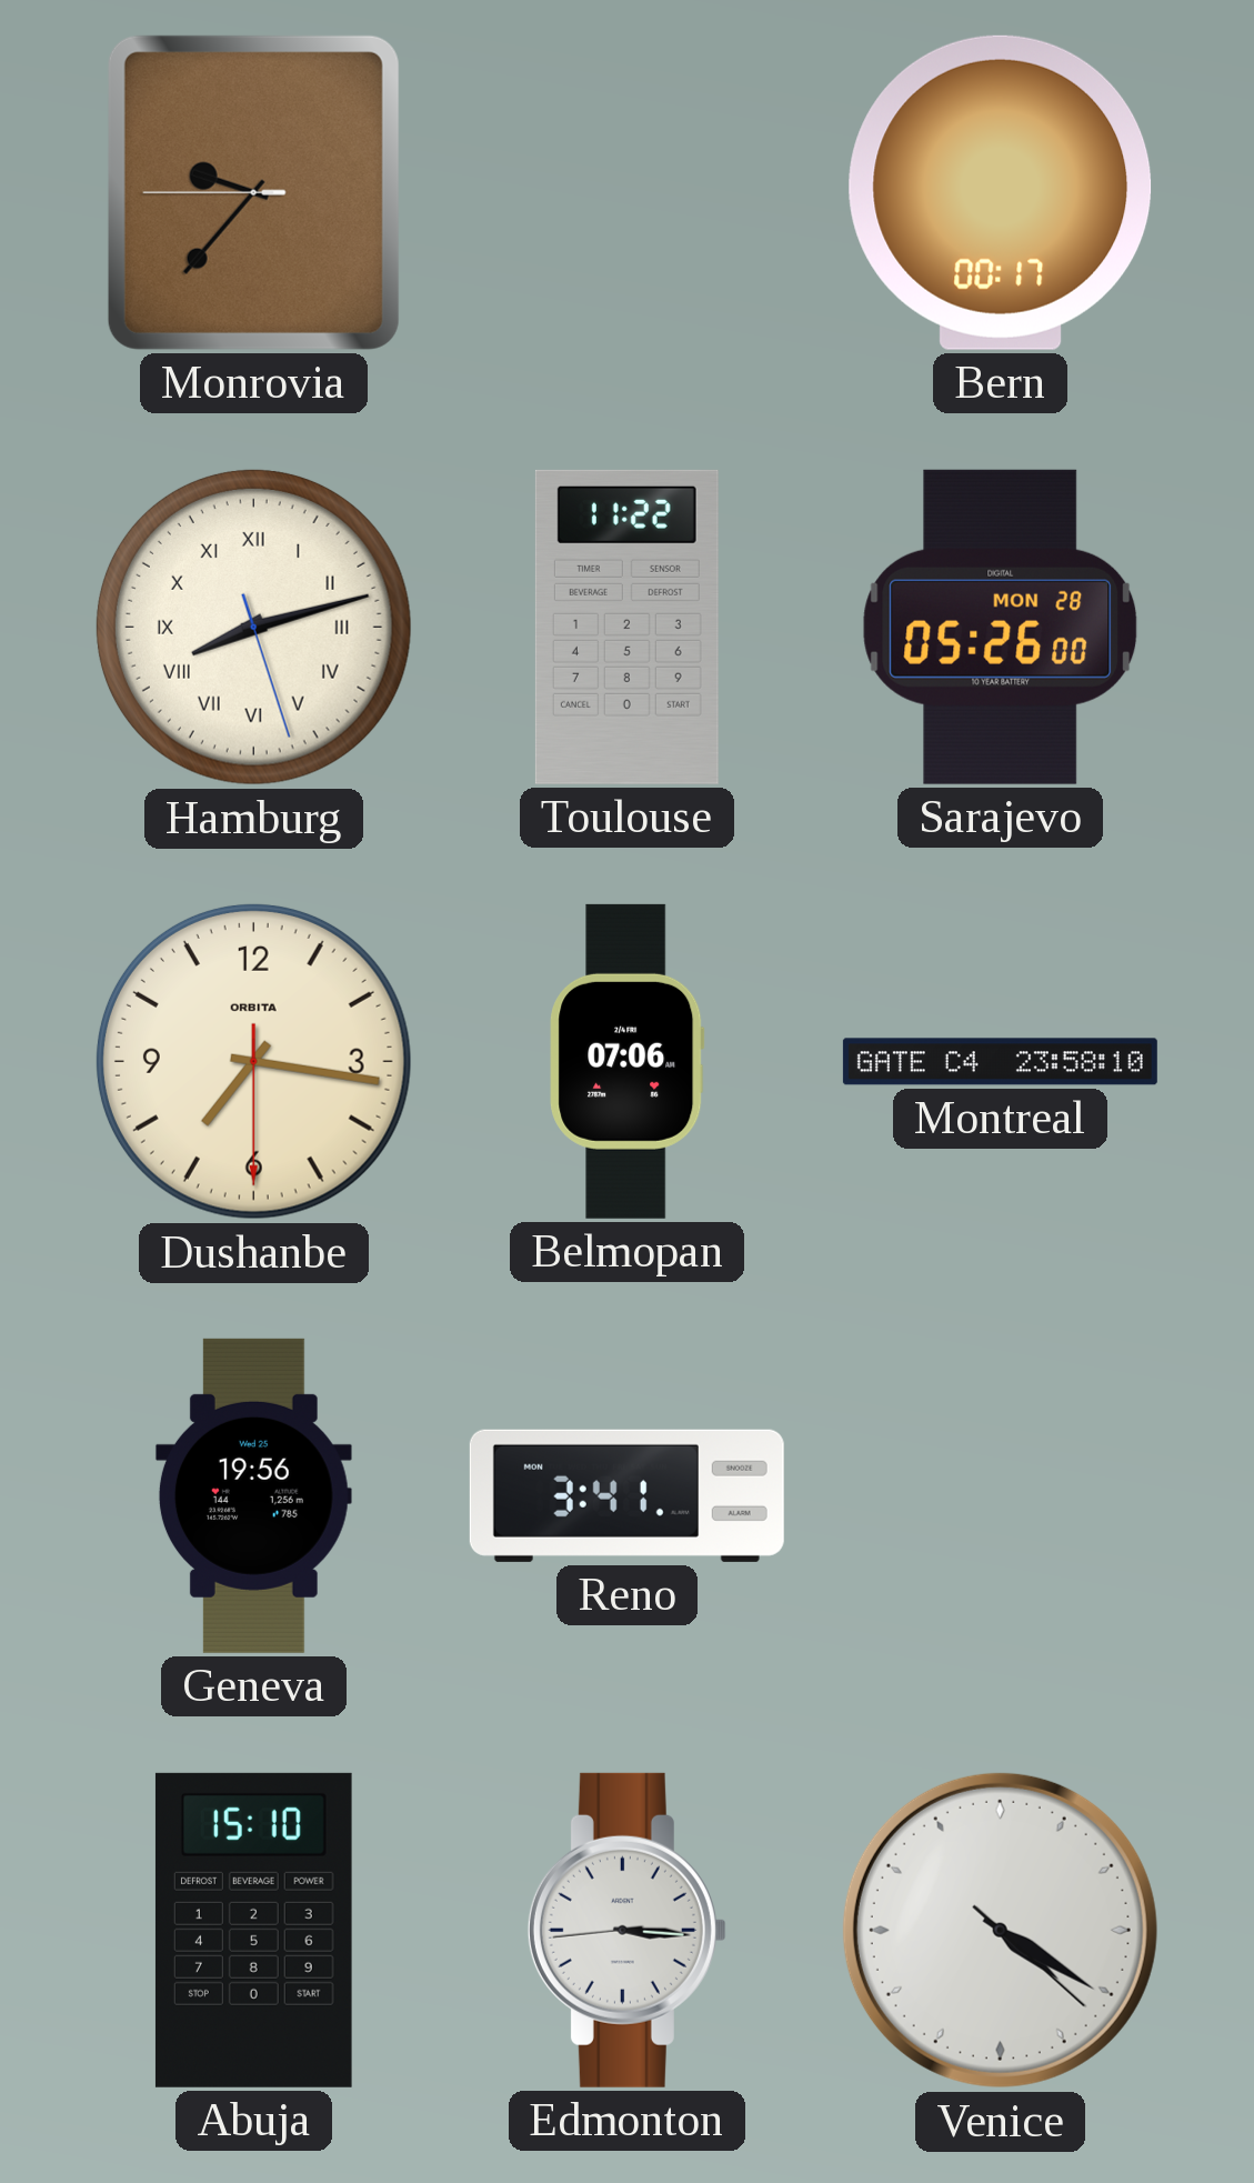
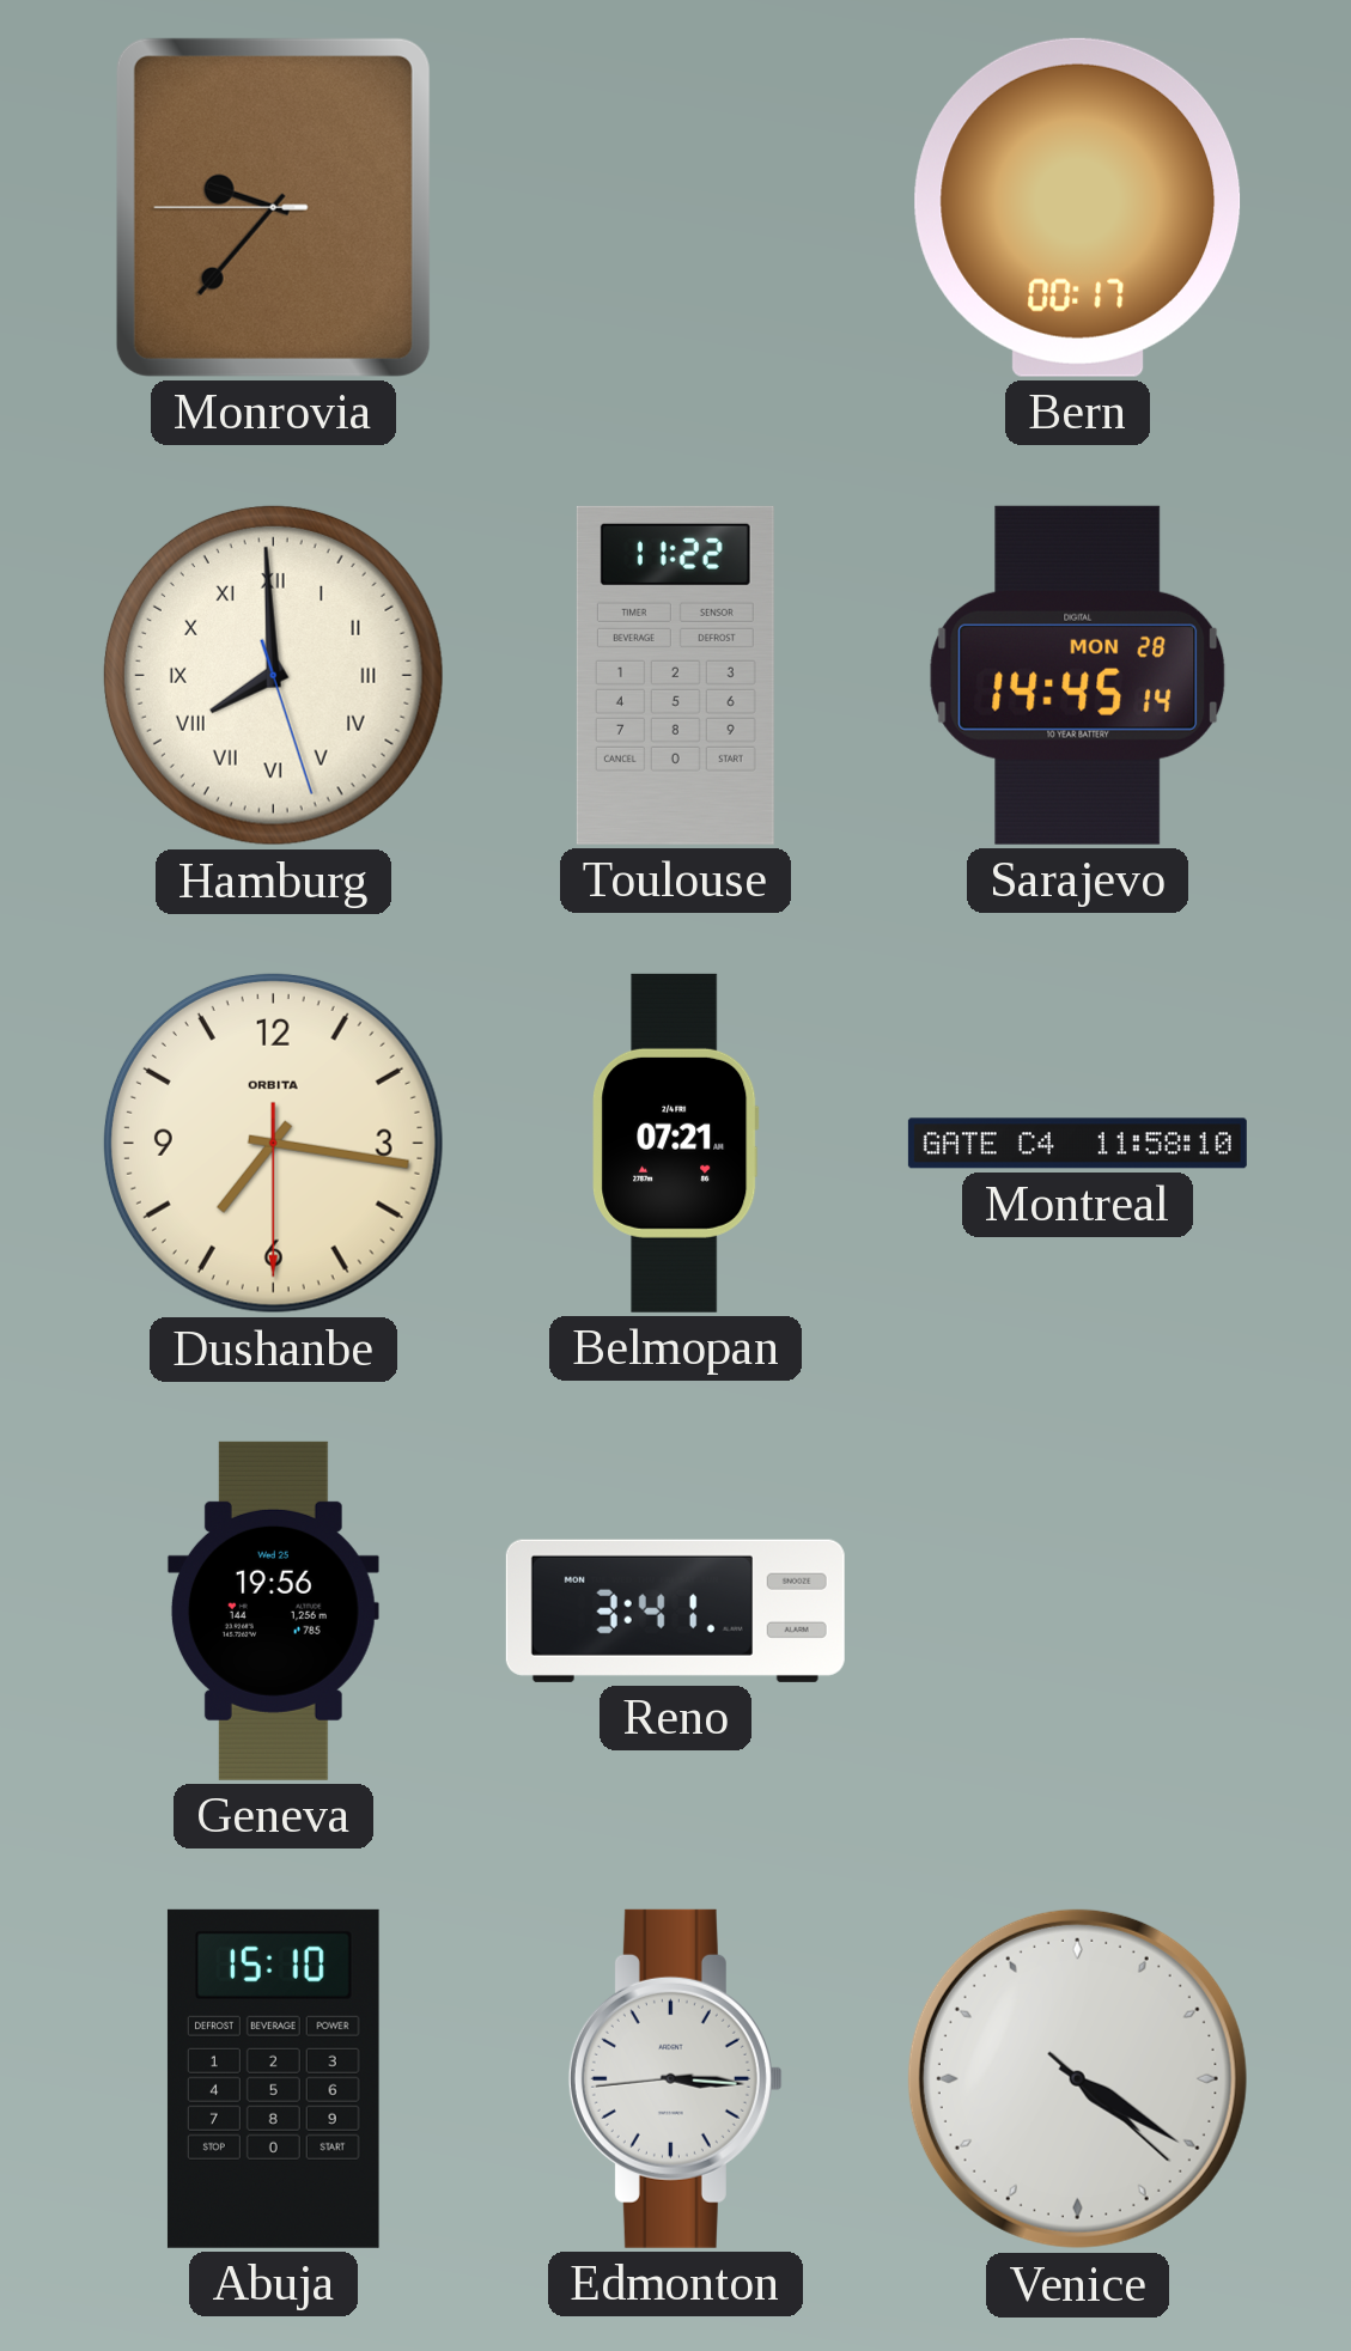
Hamburg: 8:12 -> 7:59 (273, 675)
Sarajevo: 05:26 -> 14:45 (1078, 675)
Belmopan: 07:06 -> 07:21 (676, 1143)
Montreal: 23:58 -> 11:58 (1077, 1144)
